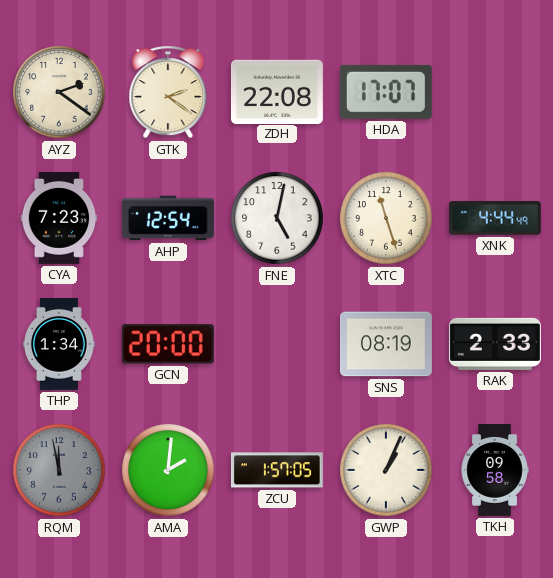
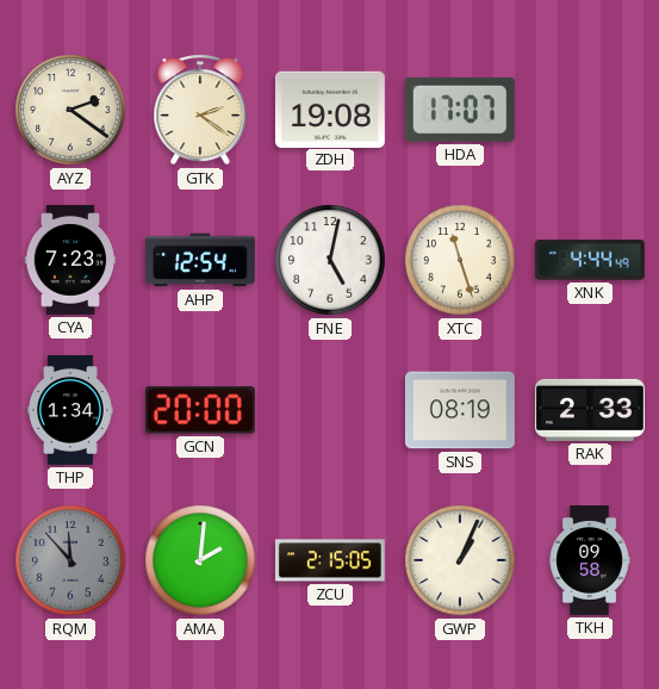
ZDH: 22:08 -> 19:08 (330, 108)
RQM: 11:58 -> 11:53 (70, 560)
ZCU: 1:57 -> 2:15 (330, 560)
